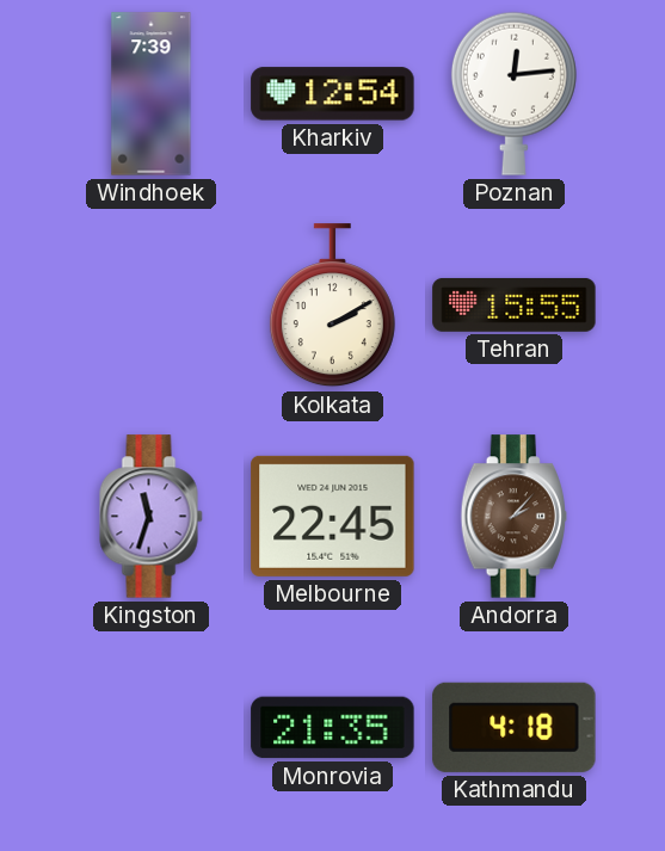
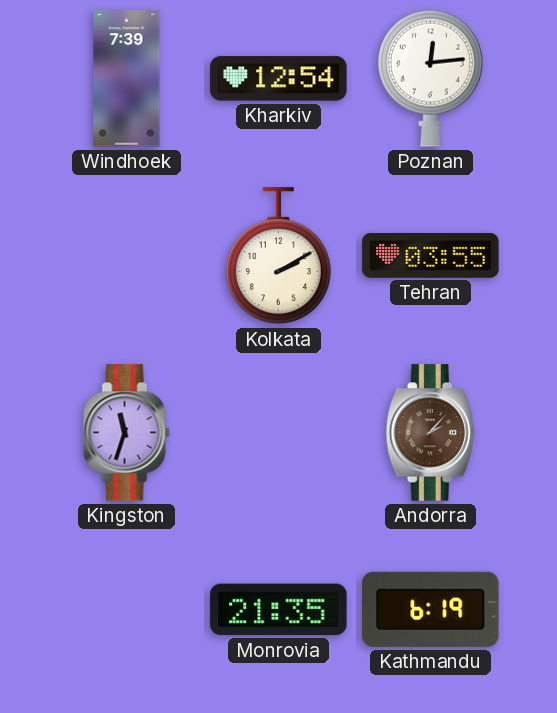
Tehran: 15:55 -> 03:55 (431, 255)
Melbourne: 22:45 -> none (333, 516)
Kathmandu: 4:18 -> 6:19 (431, 609)
